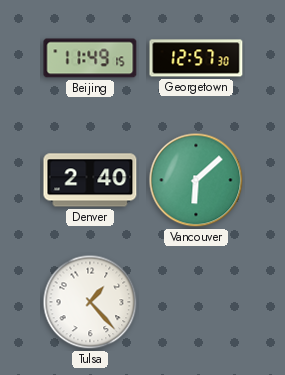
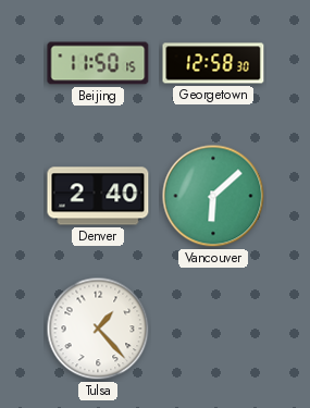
Beijing: 11:49 -> 11:50 (98, 63)
Georgetown: 12:57 -> 12:58 (213, 63)
